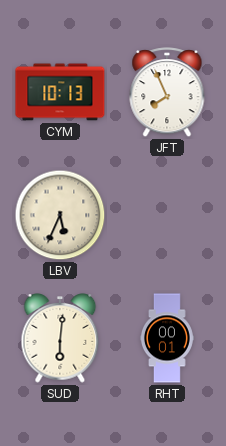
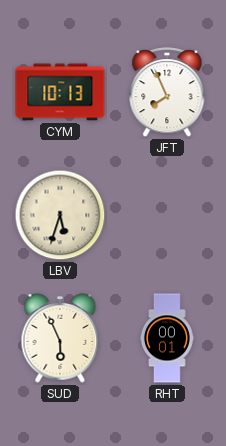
LBV: 5:34 -> 5:33 (60, 215)
SUD: 6:01 -> 5:56 (60, 338)
